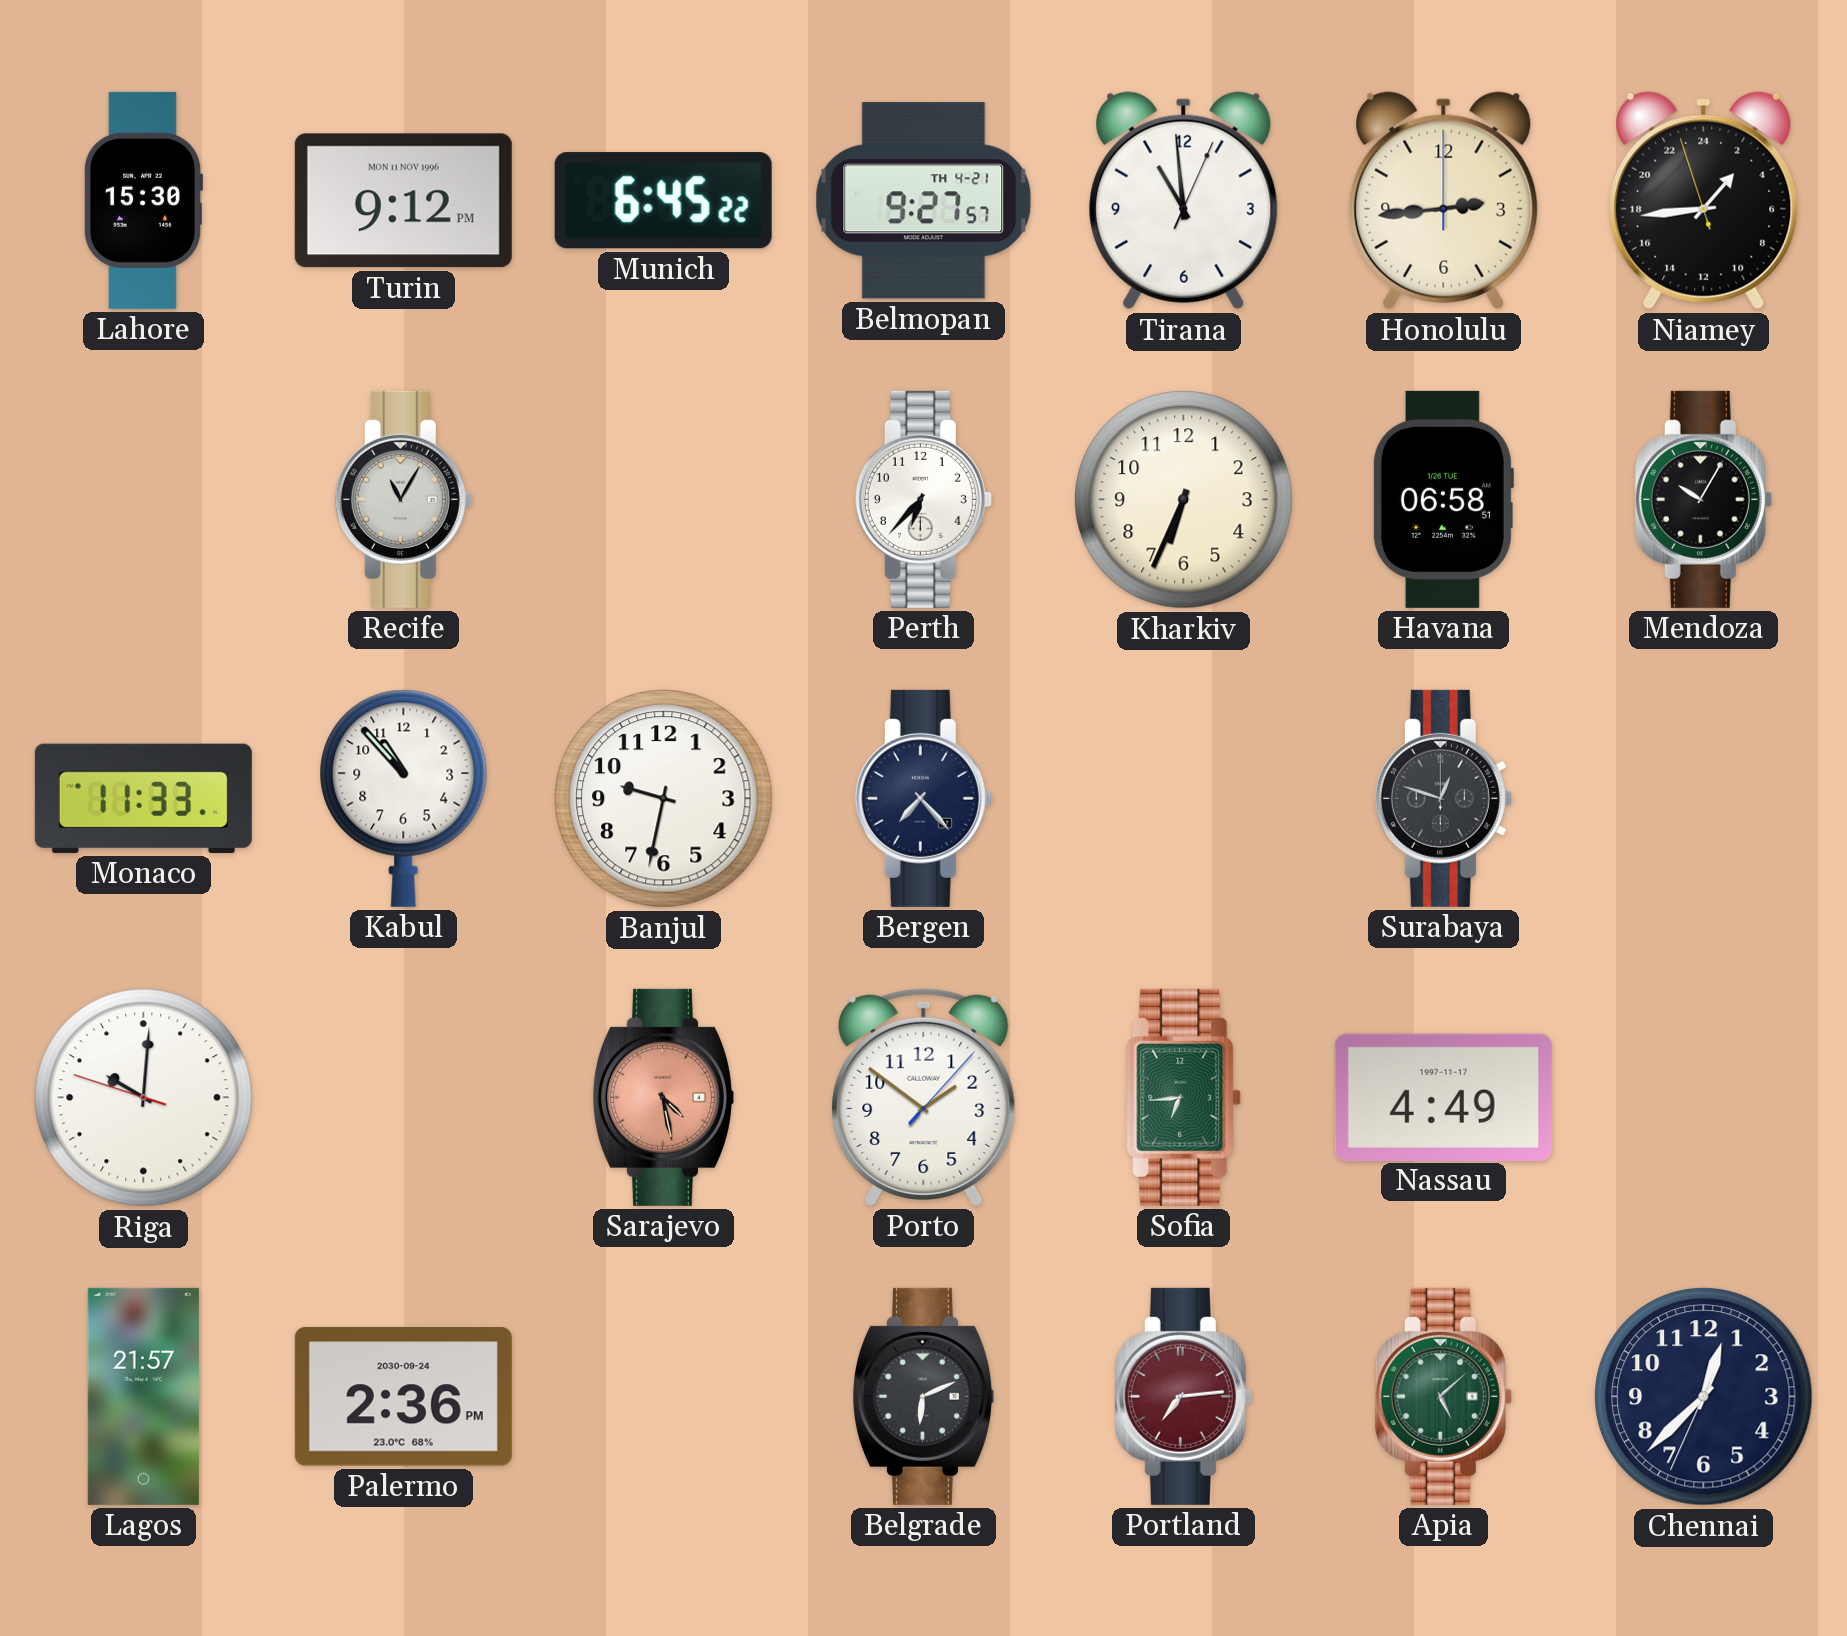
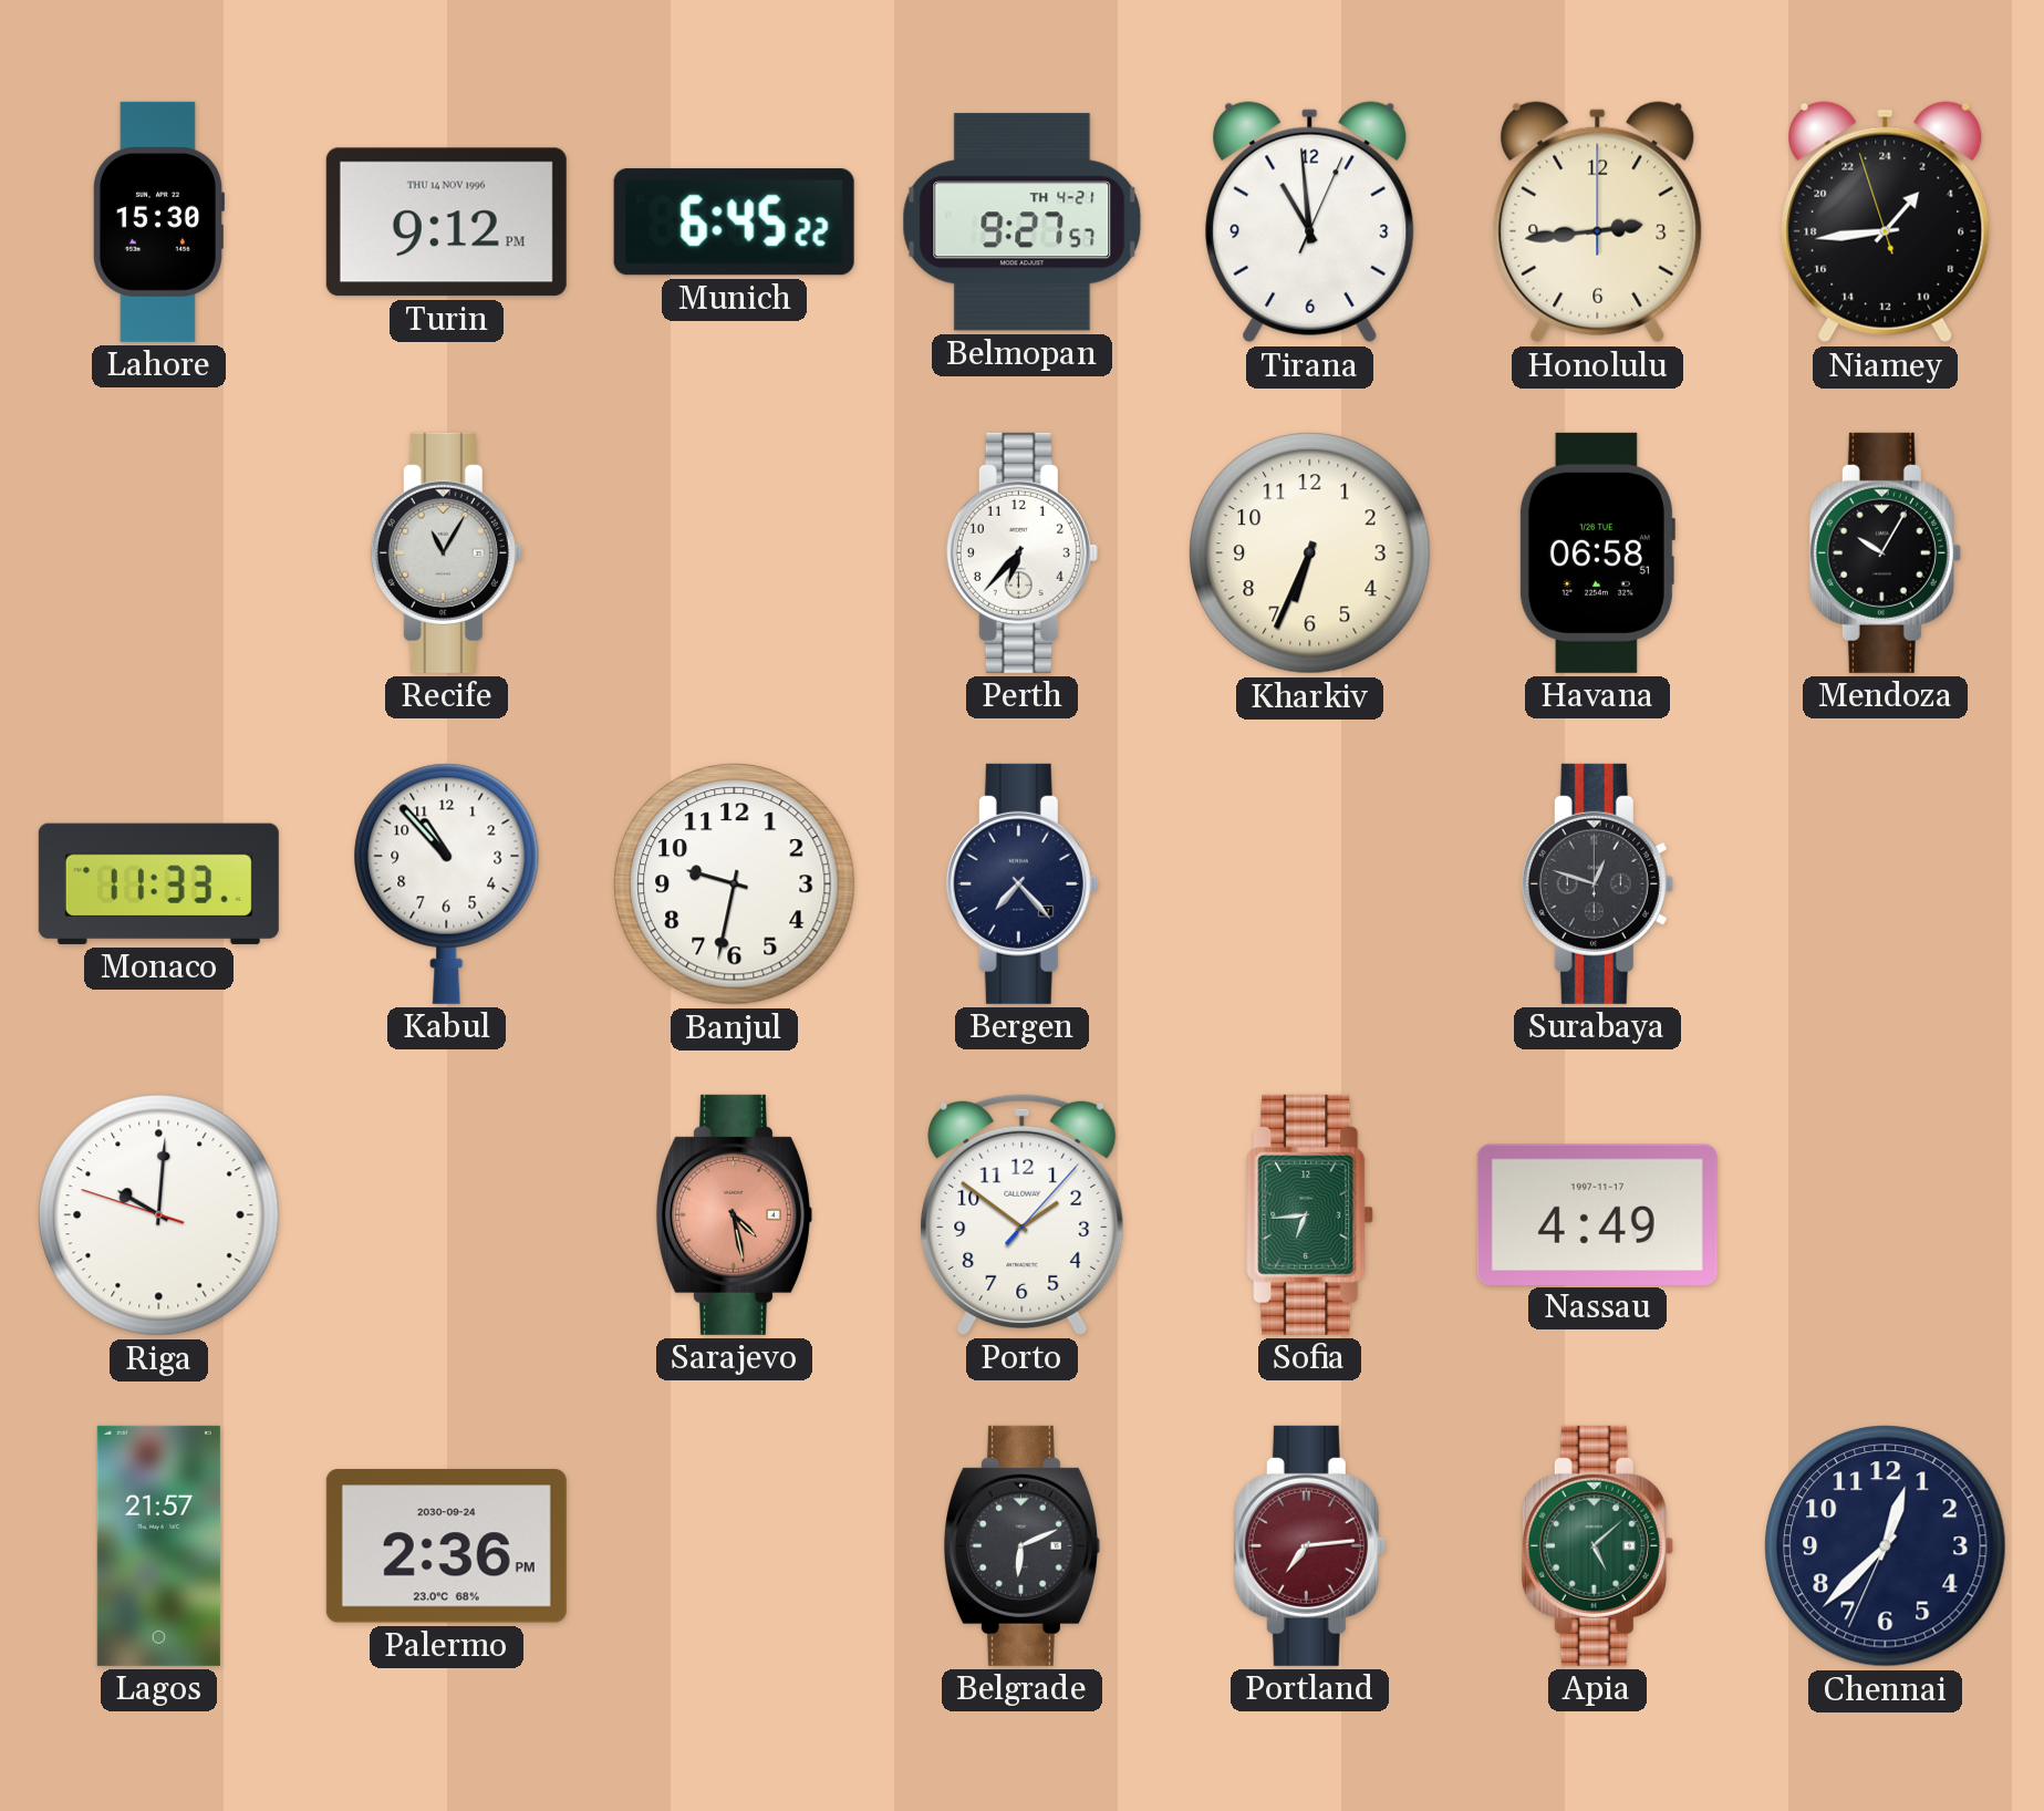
Turin date: MON 11 NOV 1996 -> THU 14 NOV 1996 (446, 223)
